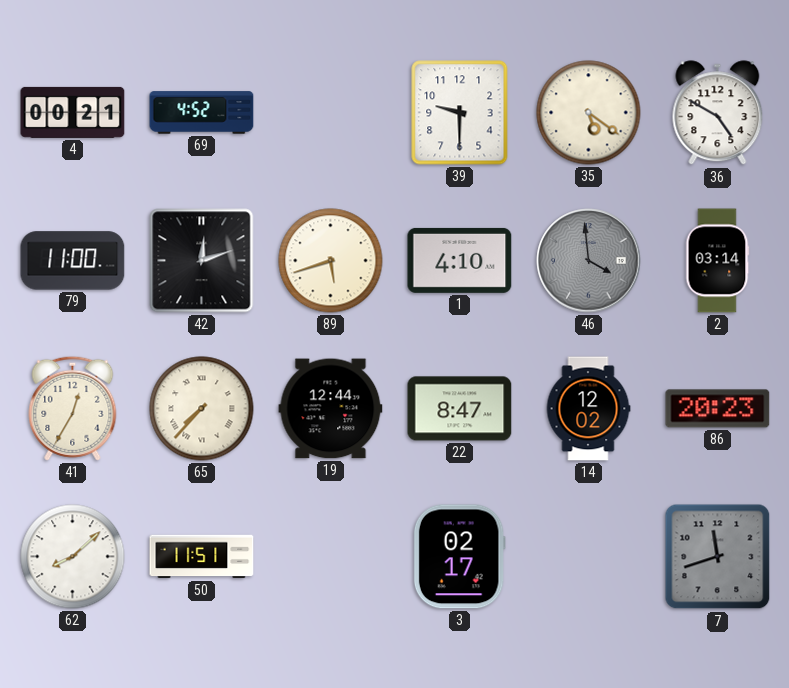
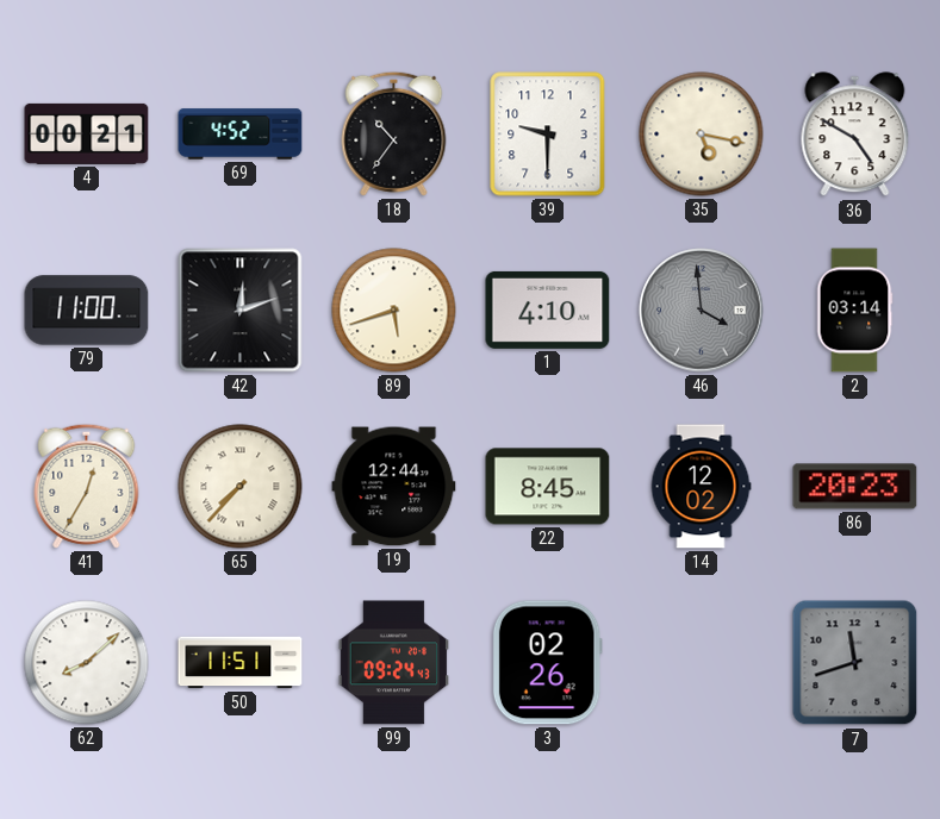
18: none -> 10:36 (394, 133)
35: 5:21 -> 5:17 (702, 135)
22: 8:47 -> 8:45 (548, 487)
99: none -> 09:24 (394, 663)
3: 02:17 -> 02:26 (547, 663)
